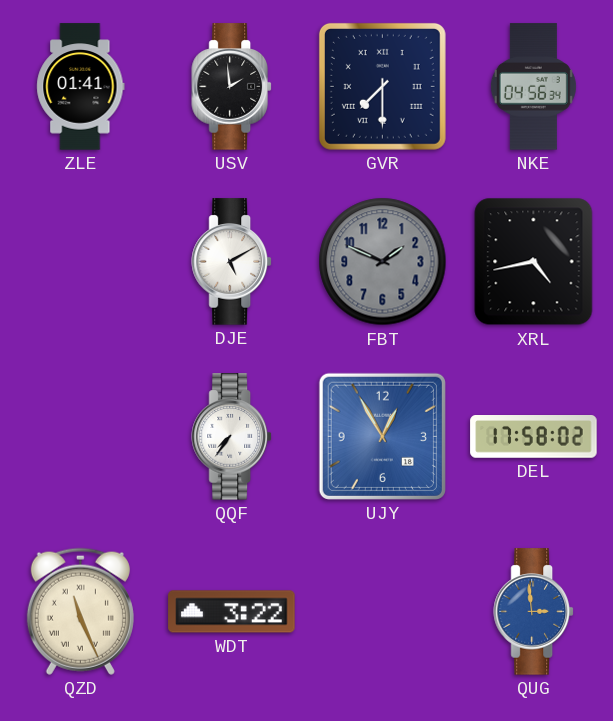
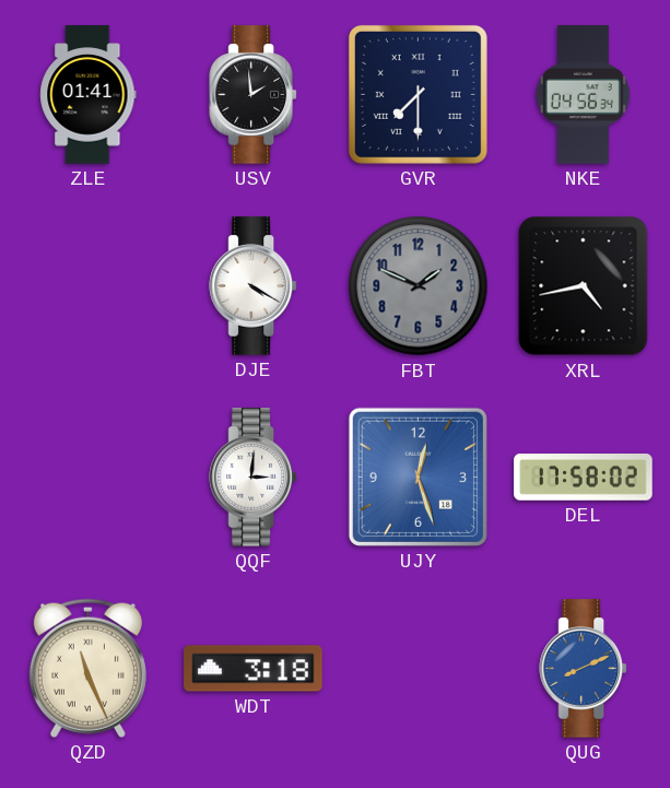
DJE: 5:10 -> 4:20 (252, 286)
QQF: 7:36 -> 3:01 (252, 478)
UJY: 12:55 -> 12:27 (418, 477)
WDT: 3:22 -> 3:18 (254, 669)
QUG: 2:59 -> 8:11 (583, 669)
